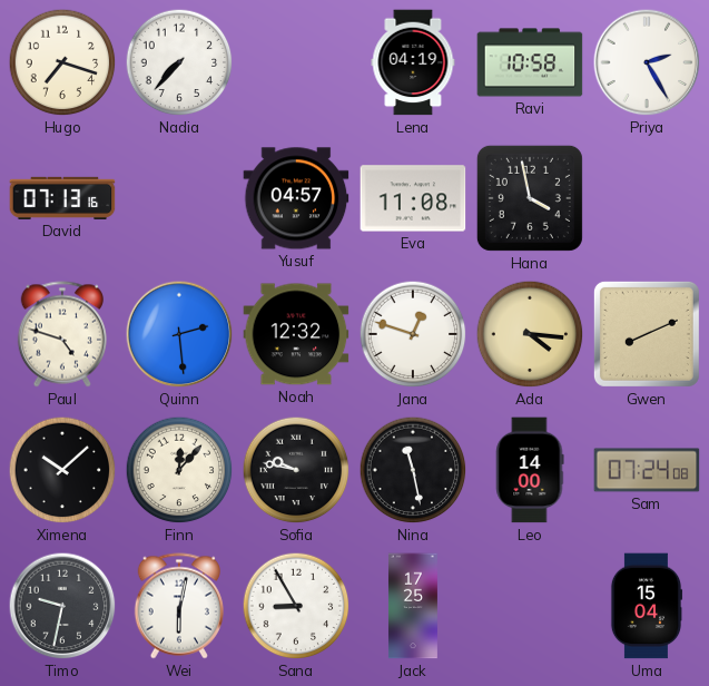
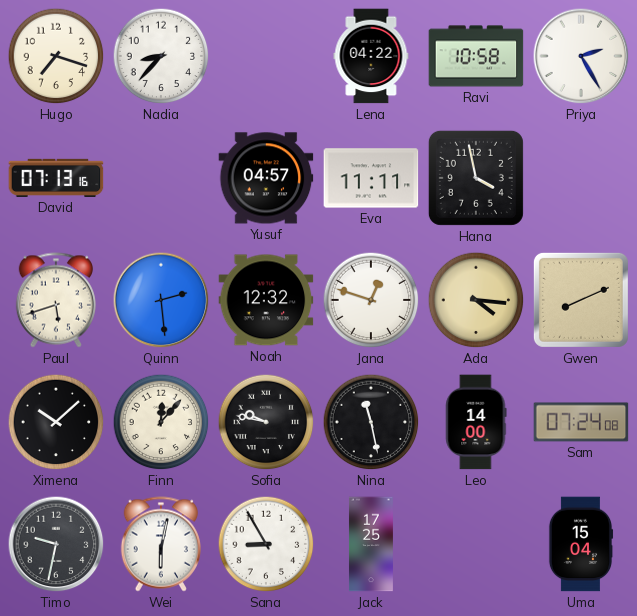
Nadia: 7:37 -> 8:37 (161, 56)
Lena: 04:19 -> 04:22 (371, 56)
Eva: 11:08 -> 11:11 (371, 178)
Paul: 4:48 -> 5:42 (55, 300)
